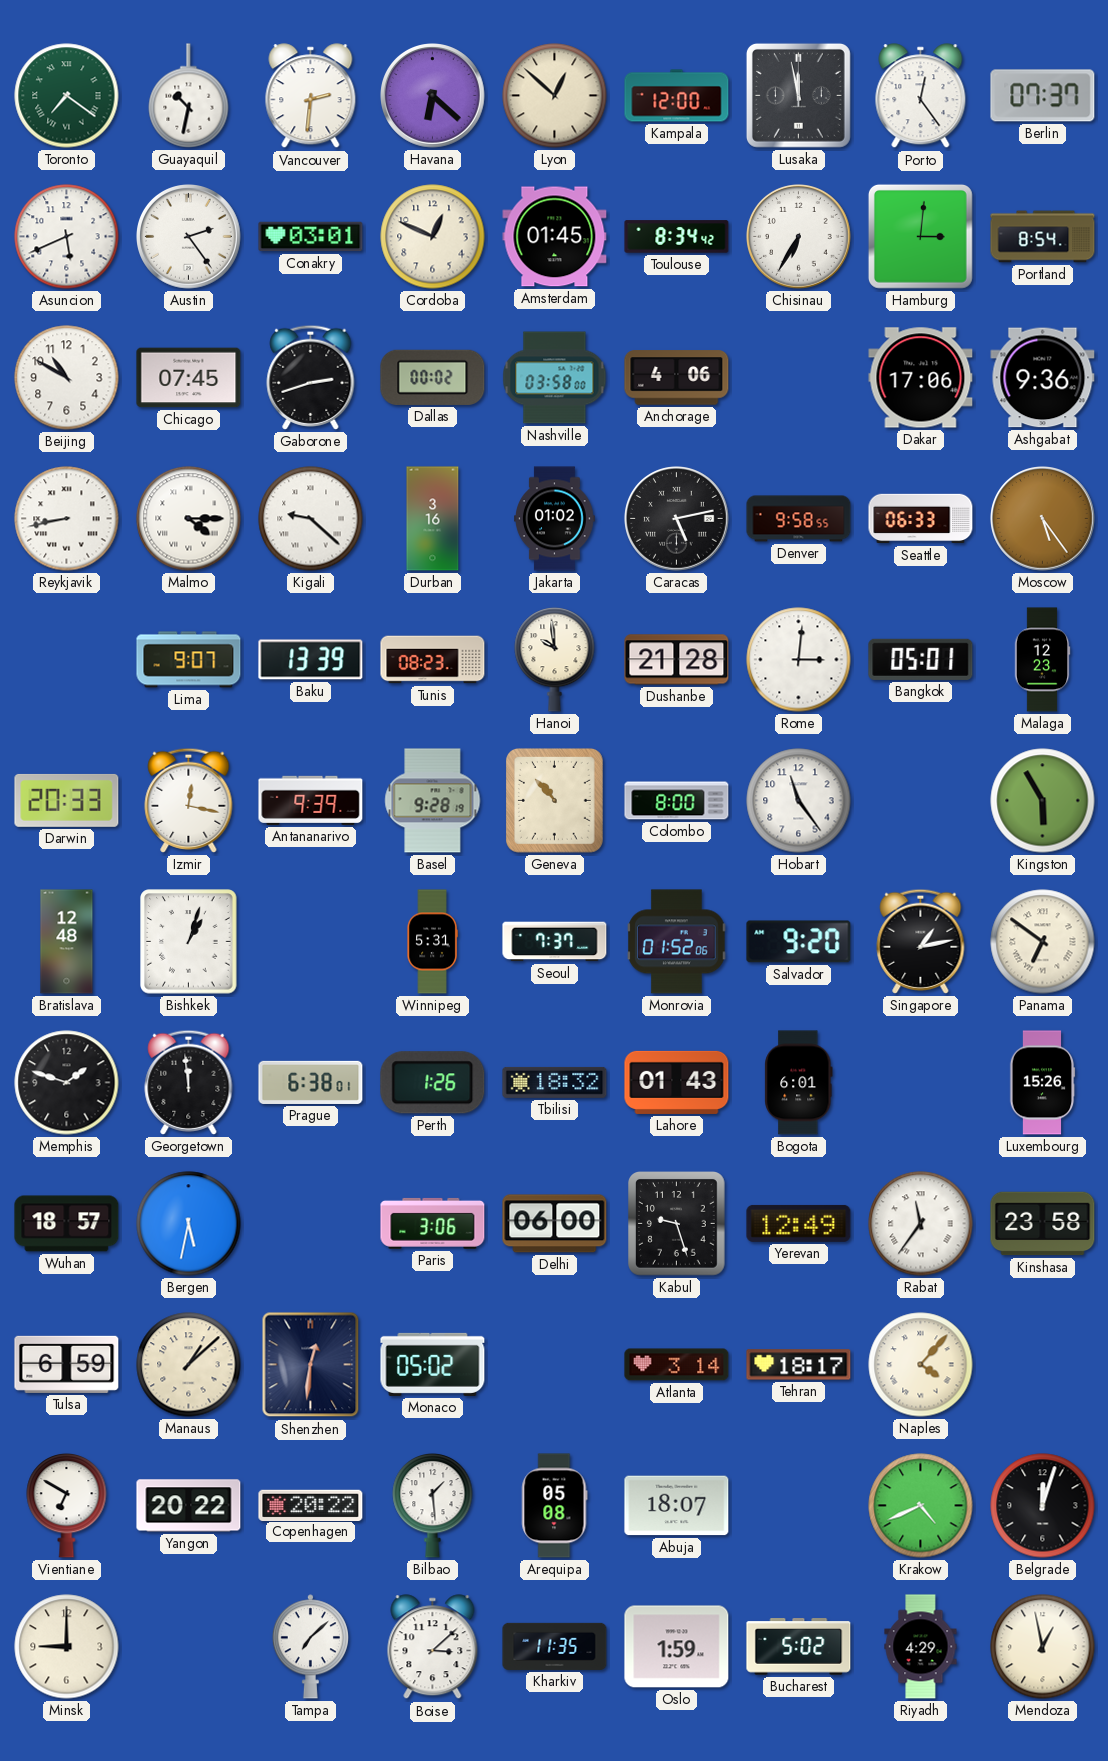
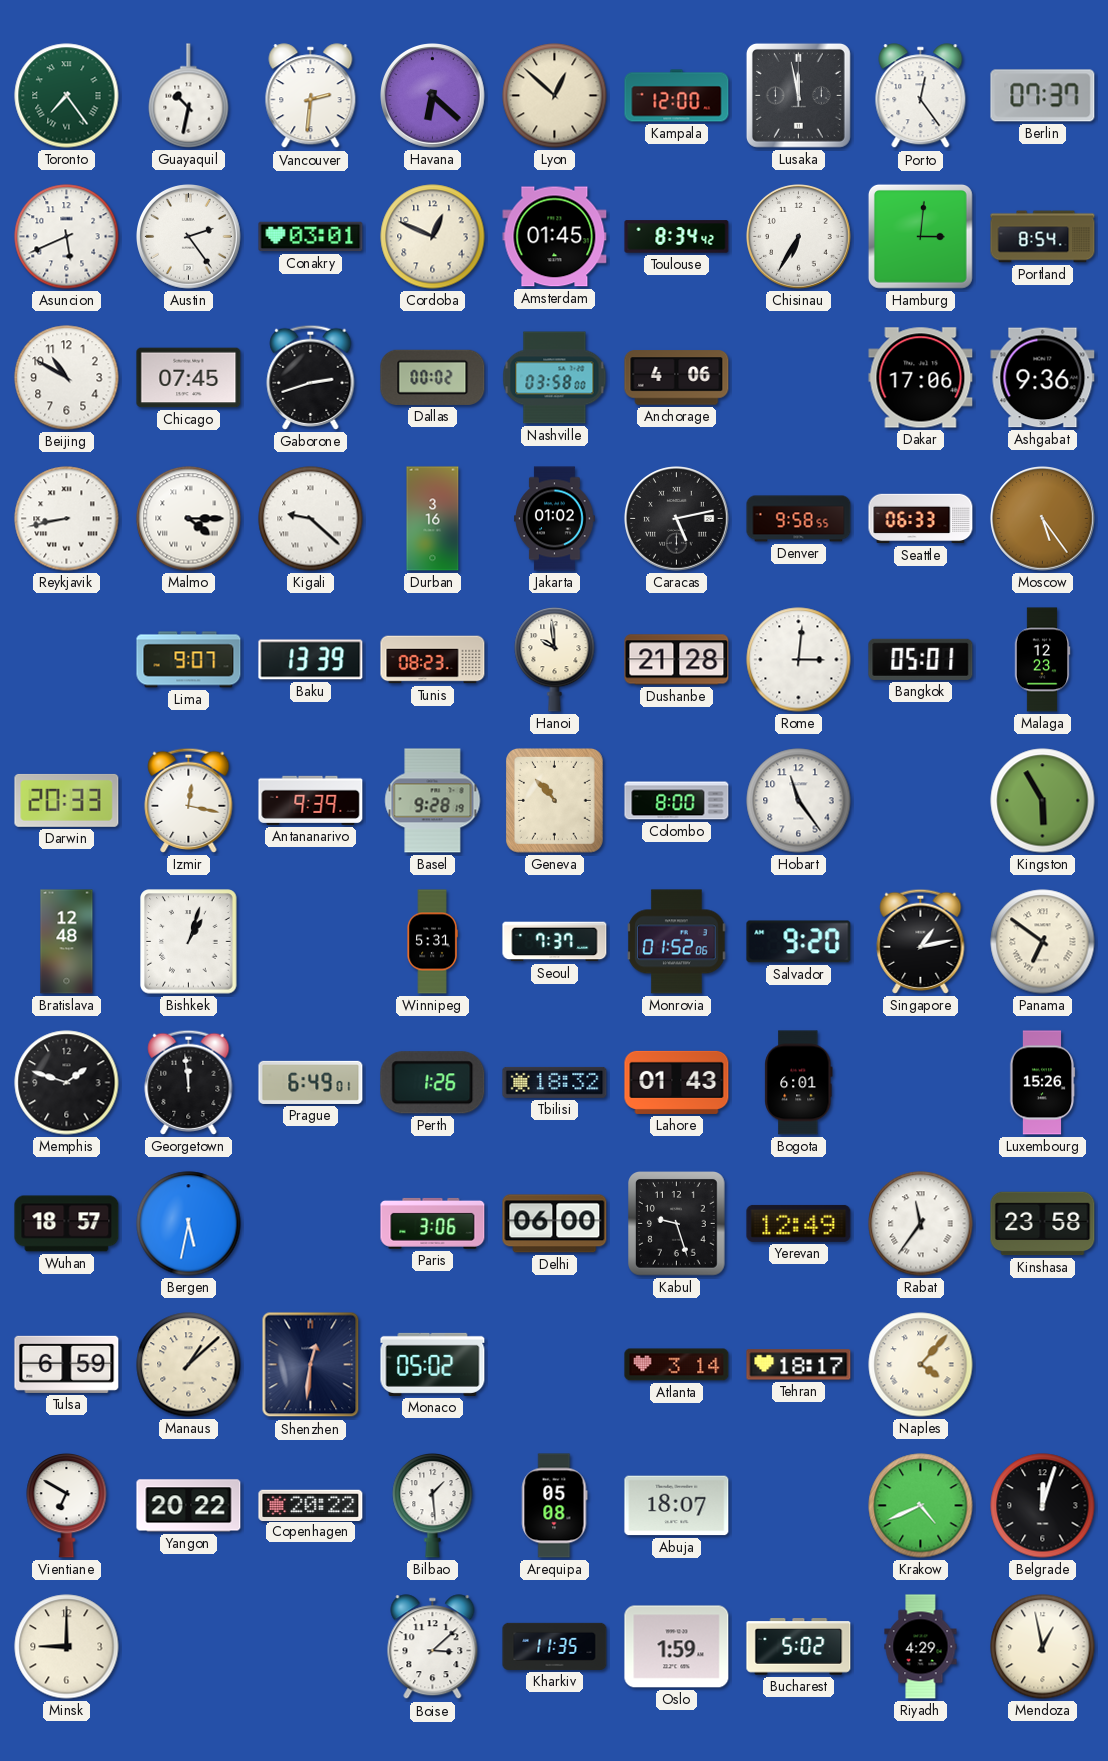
Toronto: 7:21 -> 7:24 (67, 96)
Prague: 6:38 -> 6:49 (311, 1082)
Tampa: 7:08 -> none (310, 1647)
